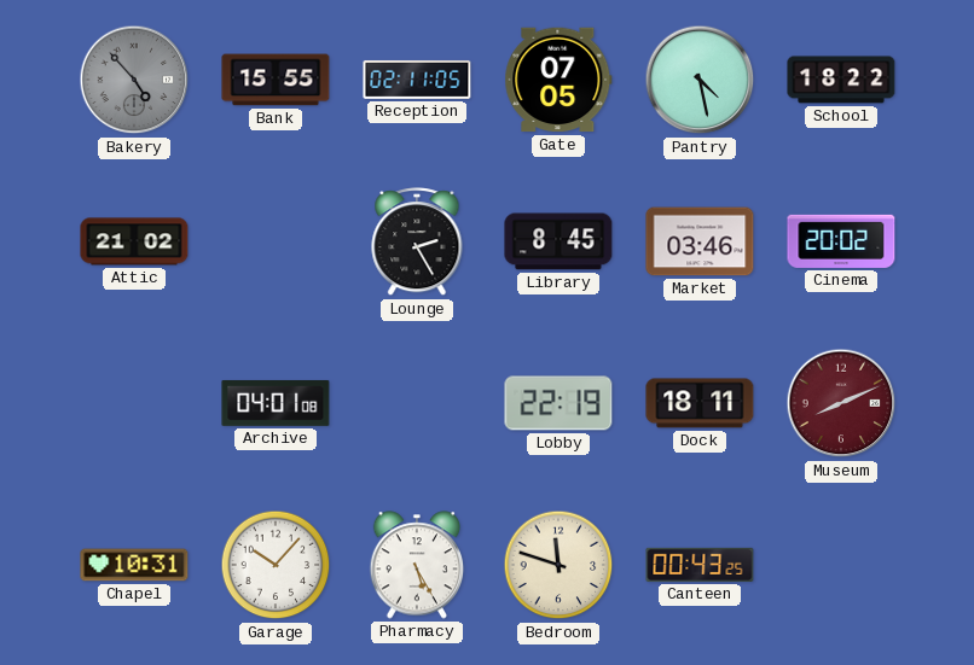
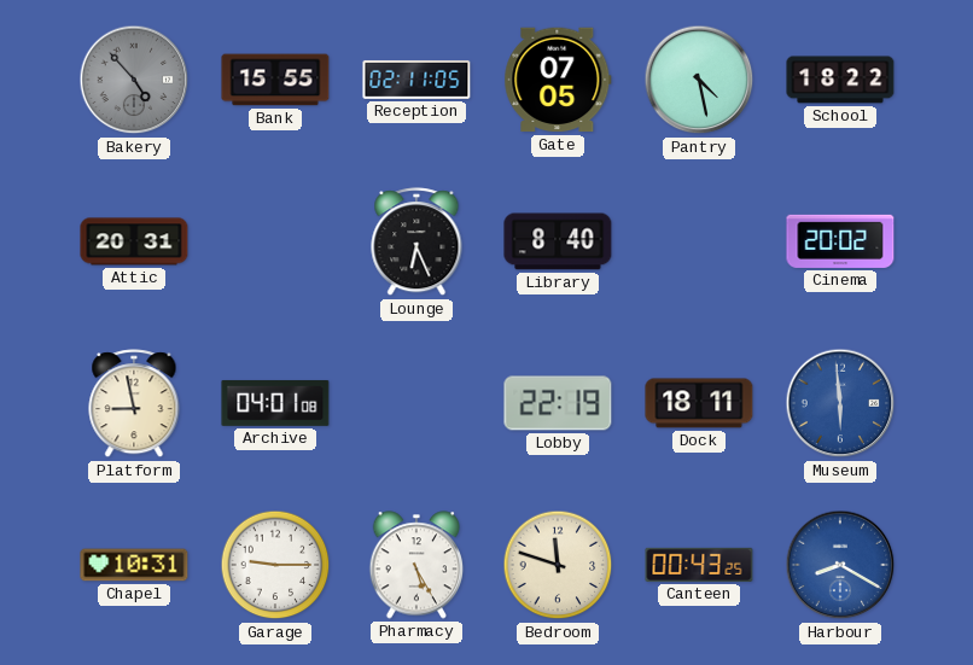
Attic: 21:02 -> 20:31 (134, 241)
Lounge: 2:25 -> 6:26 (416, 243)
Library: 8:45 -> 8:40 (558, 241)
Market: 03:46 -> none (700, 241)
Platform: none -> 8:58 (134, 404)
Museum: 8:11 -> 5:59 (840, 403)
Museum dial: burgundy -> blue (840, 403)
Garage: 10:07 -> 9:15 (275, 565)
Harbour: none -> 8:20 (840, 565)
